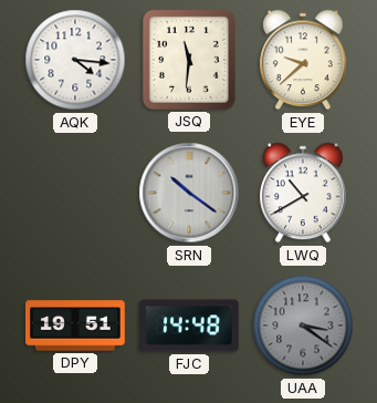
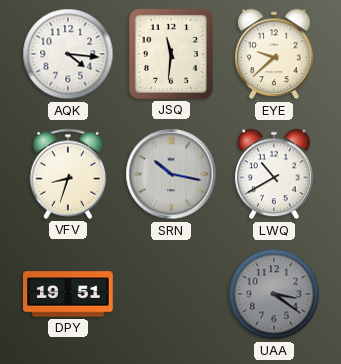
VFV: none -> 8:33 (67, 174)
SRN: 10:21 -> 10:17 (171, 174)
FJC: 14:48 -> none (190, 325)
